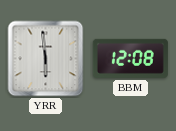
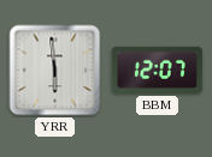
BBM: 12:08 -> 12:07 (157, 70)
